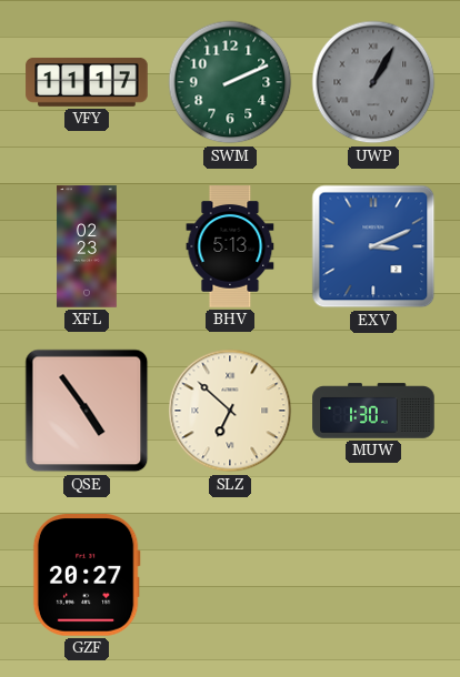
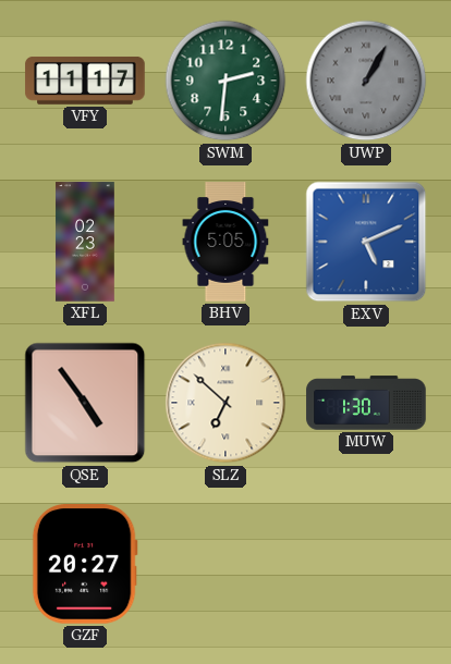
SWM: 2:11 -> 2:31 (225, 81)
BHV: 5:13 -> 5:05 (225, 242)
EXV: 3:11 -> 5:11 (366, 242)
